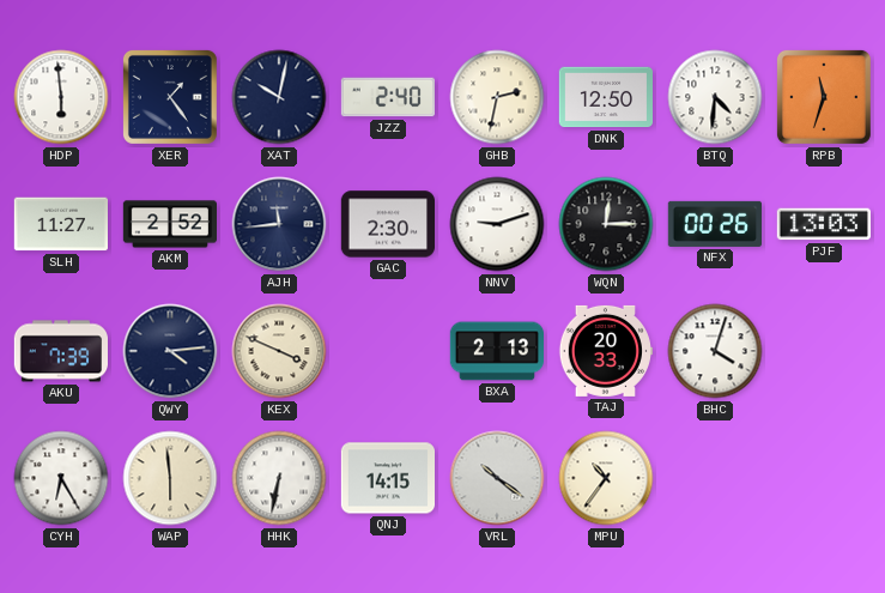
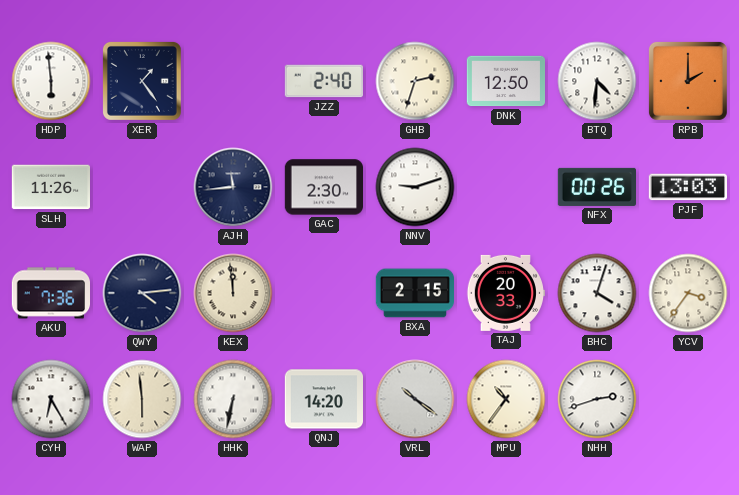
XAT: 10:02 -> none (279, 97)
GHB: 2:32 -> 2:33 (415, 81)
RPB: 11:33 -> 2:00 (688, 81)
SLH: 11:27 -> 11:26 (50, 187)
AKM: 2:52 -> none (170, 224)
WQN: 12:15 -> none (606, 224)
AKU: 7:39 -> 7:36 (50, 293)
KEX: 3:49 -> 11:59 (233, 293)
BXA: 2:13 -> 2:15 (414, 293)
YCV: none -> 3:36 (688, 293)
QNJ: 14:15 -> 14:20 (323, 399)
NHH: none -> 2:42 (597, 399)
